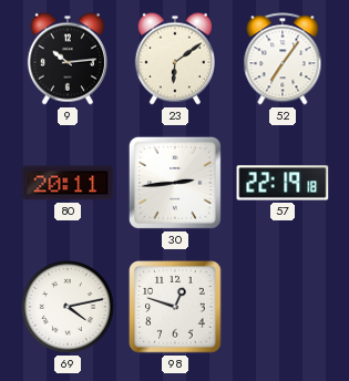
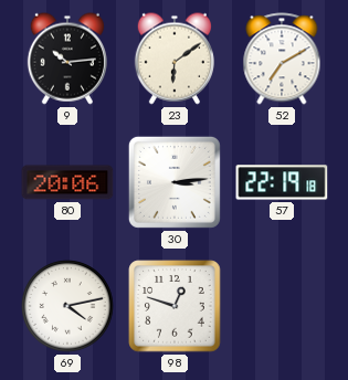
52: 7:06 -> 7:10 (282, 59)
80: 20:11 -> 20:06 (67, 182)
30: 2:44 -> 3:14 (175, 182)
